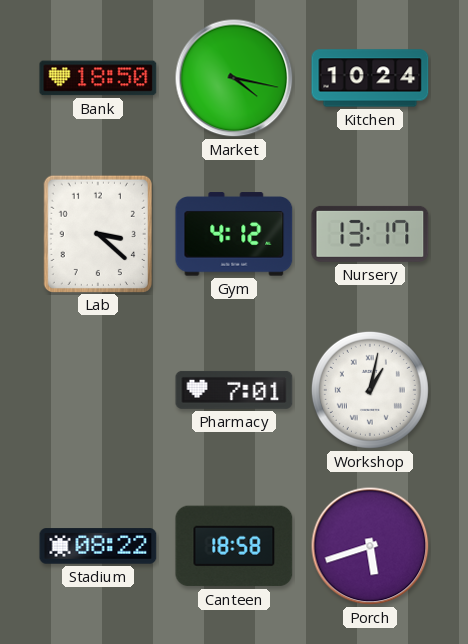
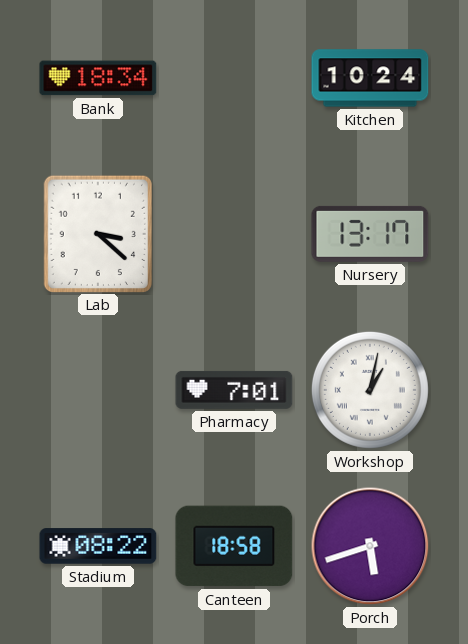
Bank: 18:50 -> 18:34 (98, 78)
Market: 4:17 -> none (234, 78)
Gym: 4:12 -> none (234, 234)
